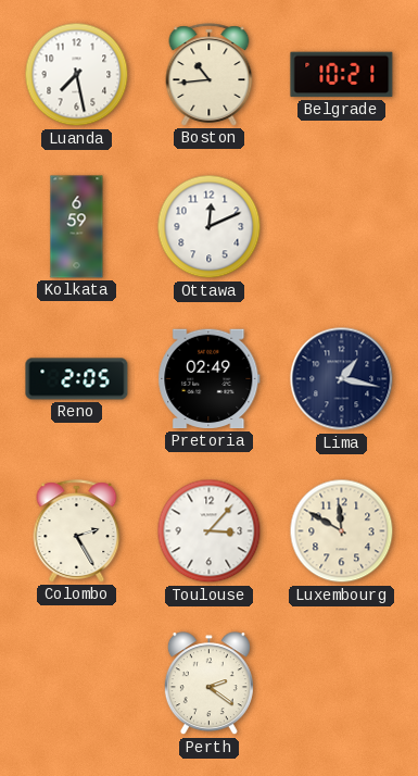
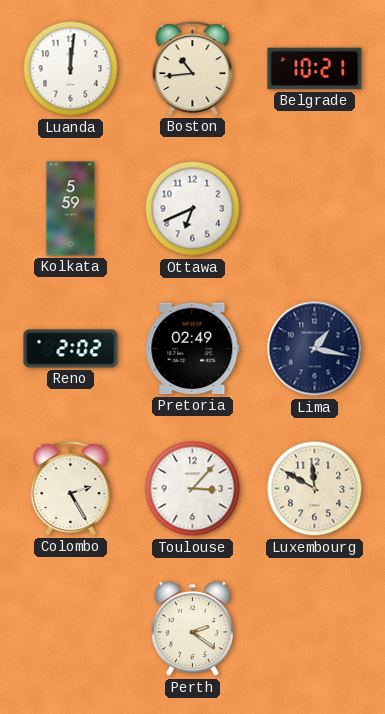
Luanda: 7:28 -> 12:01 (71, 69)
Kolkata: 6:59 -> 5:59 (71, 209)
Ottawa: 12:11 -> 6:41 (193, 209)
Reno: 2:05 -> 2:02 (71, 349)
